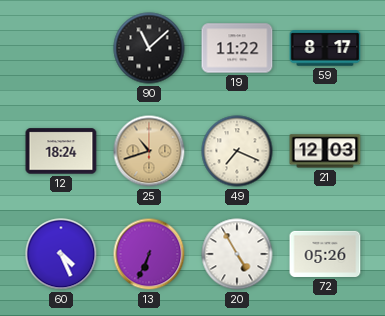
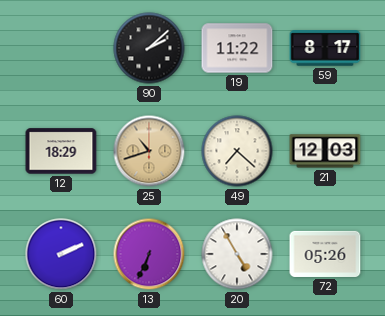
90: 11:08 -> 2:08 (149, 48)
12: 18:24 -> 18:29 (61, 151)
49: 7:19 -> 7:22 (237, 151)
60: 4:26 -> 2:11 (61, 254)
